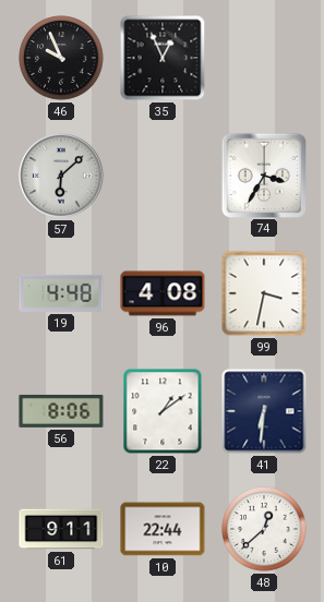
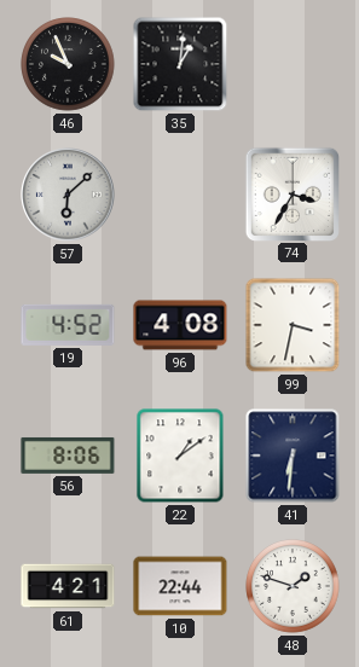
35: 12:56 -> 1:01 (180, 64)
19: 4:48 -> 4:52 (68, 325)
61: 9:11 -> 4:21 (68, 586)
48: 12:38 -> 1:48 (293, 586)
